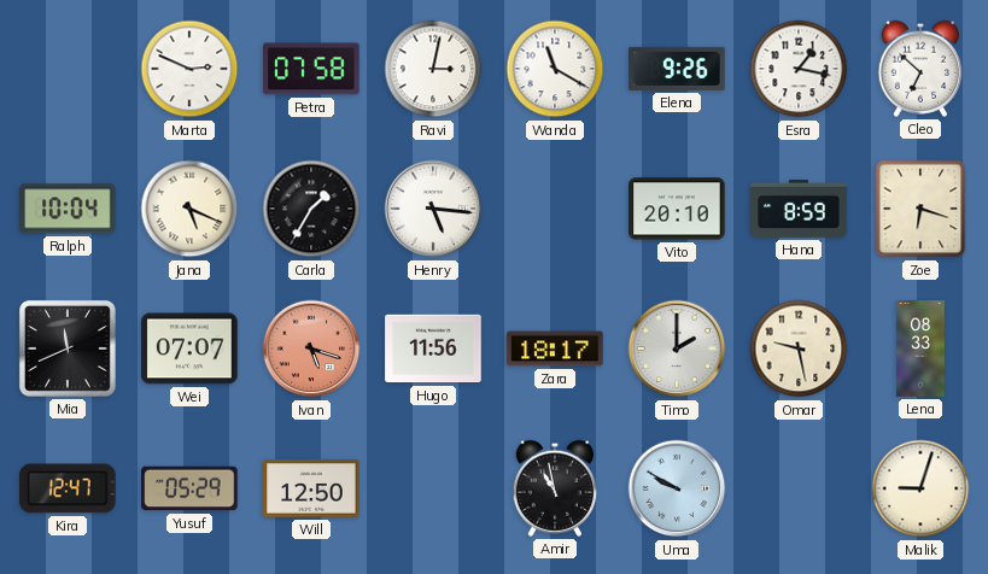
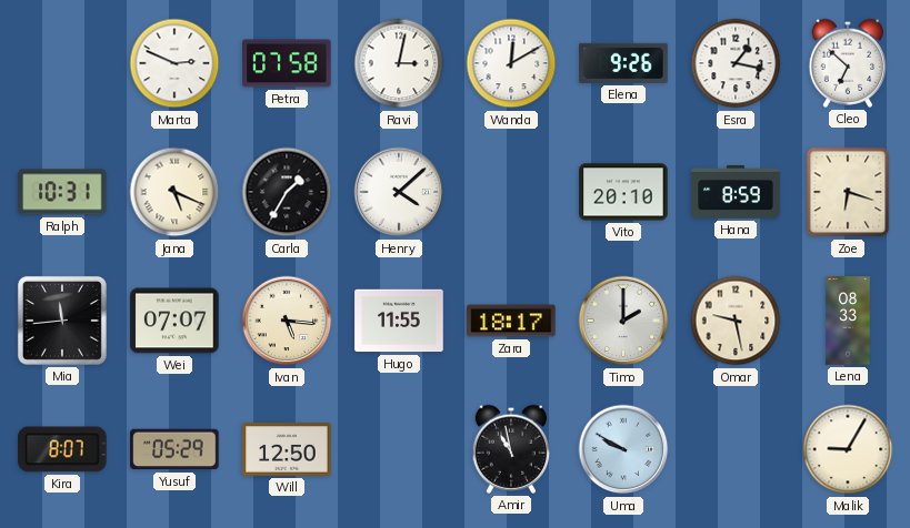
Wanda: 11:20 -> 12:10 (511, 63)
Ralph: 10:04 -> 10:31 (62, 192)
Henry: 5:16 -> 4:08 (399, 192)
Mia: 11:41 -> 11:44 (62, 321)
Ivan: 5:18 -> 5:16 (287, 321)
Ivan dial: salmon -> cream (287, 321)
Hugo: 11:56 -> 11:55 (399, 321)
Kira: 12:47 -> 8:07 (62, 449)
Malik: 9:03 -> 9:05 (848, 449)
